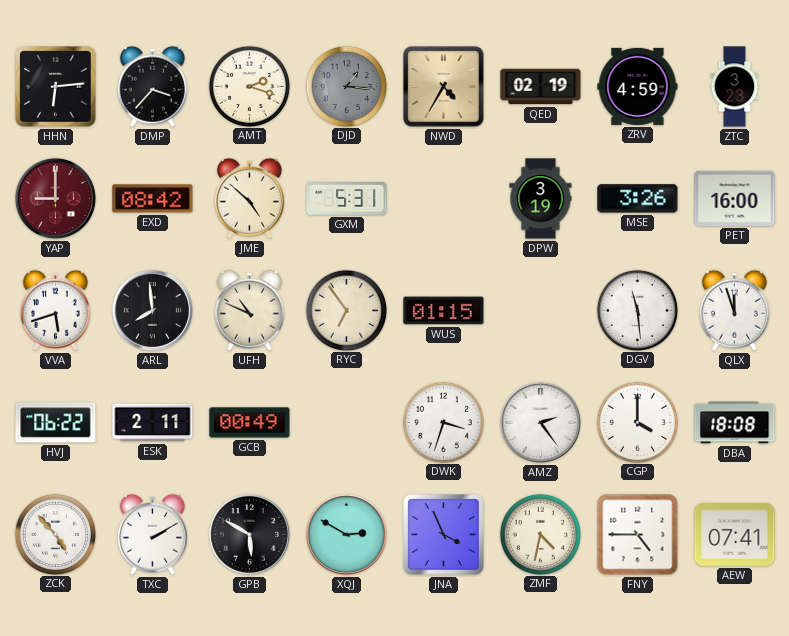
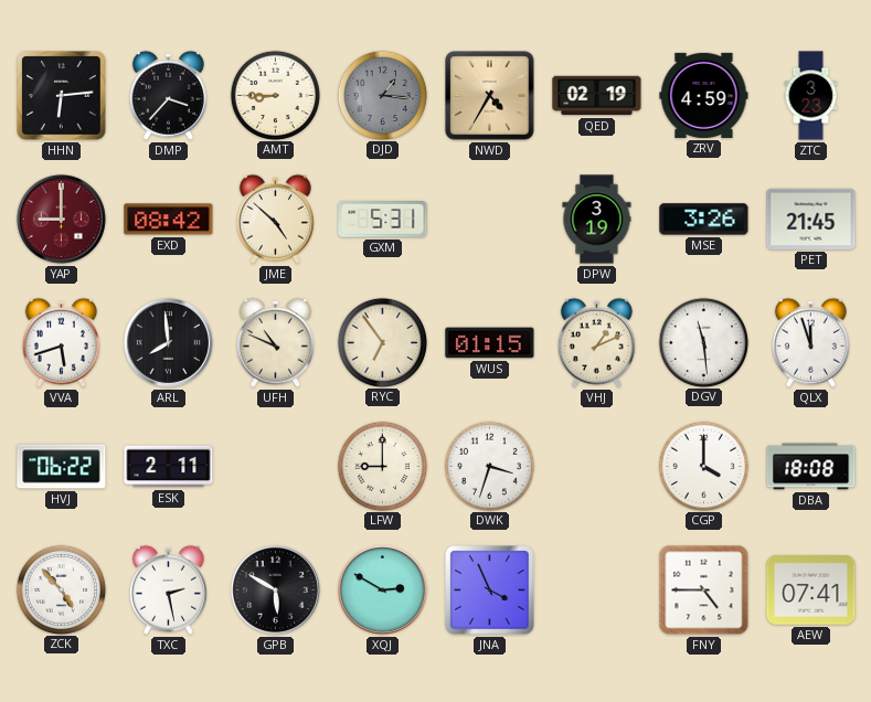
AMT: 2:18 -> 8:45 (275, 95)
PET: 16:00 -> 21:45 (811, 219)
VHJ: none -> 1:11 (596, 342)
GCB: 00:49 -> none (250, 423)
LFW: none -> 9:00 (382, 466)
AMZ: 2:24 -> none (540, 422)
TXC: 2:10 -> 2:28 (168, 589)
ZMF: 4:32 -> none (540, 534)
